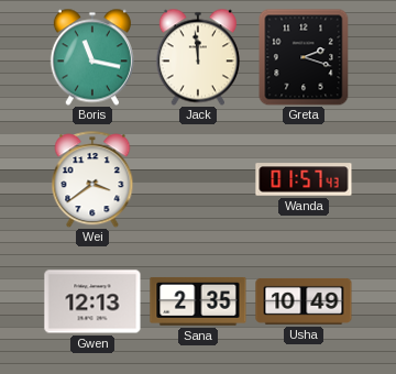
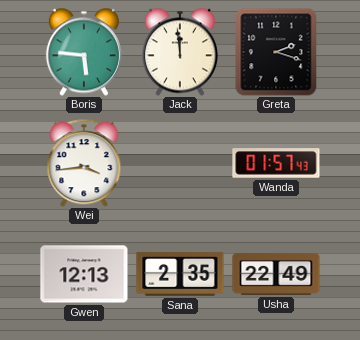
Boris: 11:17 -> 5:46 (84, 52)
Wei: 3:39 -> 3:44 (84, 163)
Usha: 10:49 -> 22:49 (276, 274)
